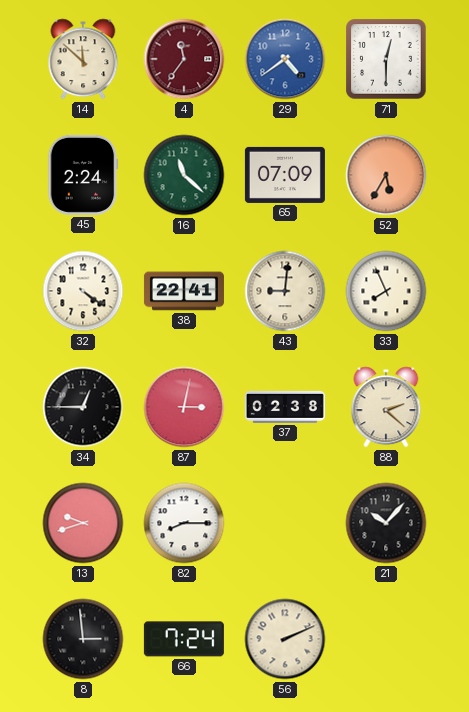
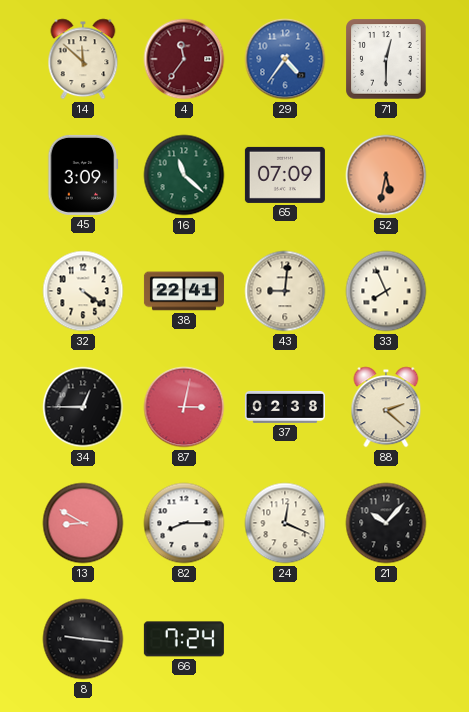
29: 4:39 -> 4:36 (285, 59)
45: 2:24 -> 3:09 (83, 175)
52: 5:35 -> 5:32 (386, 175)
13: 9:42 -> 8:50 (83, 523)
24: none -> 12:19 (285, 523)
8: 2:59 -> 9:16 (83, 639)
56: 2:11 -> none (285, 639)
